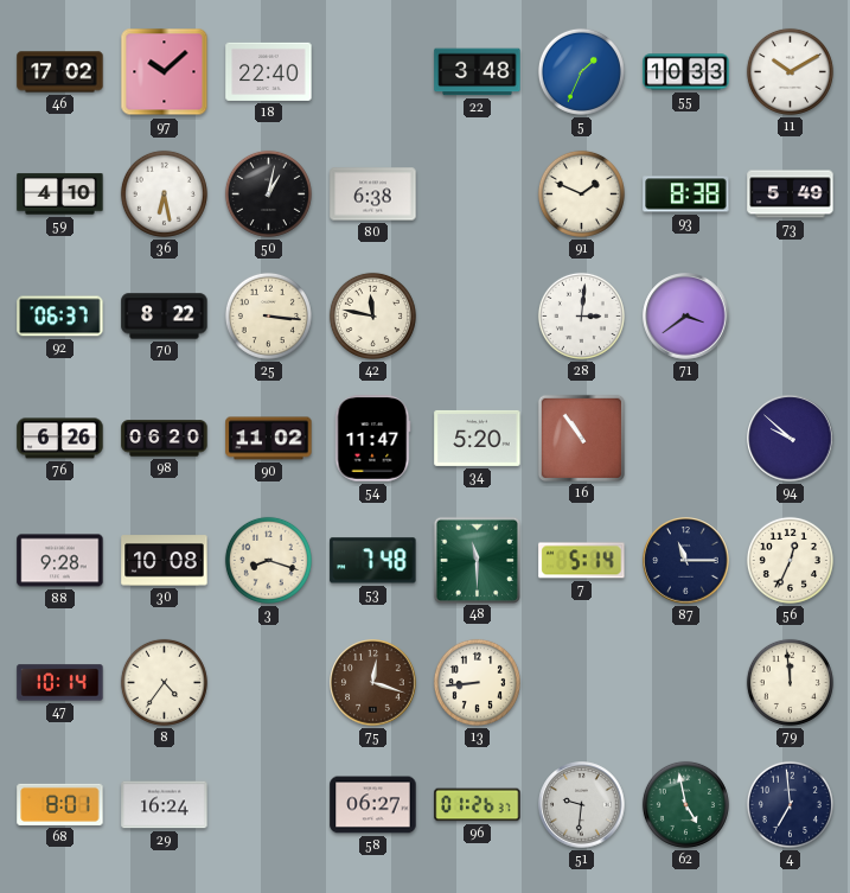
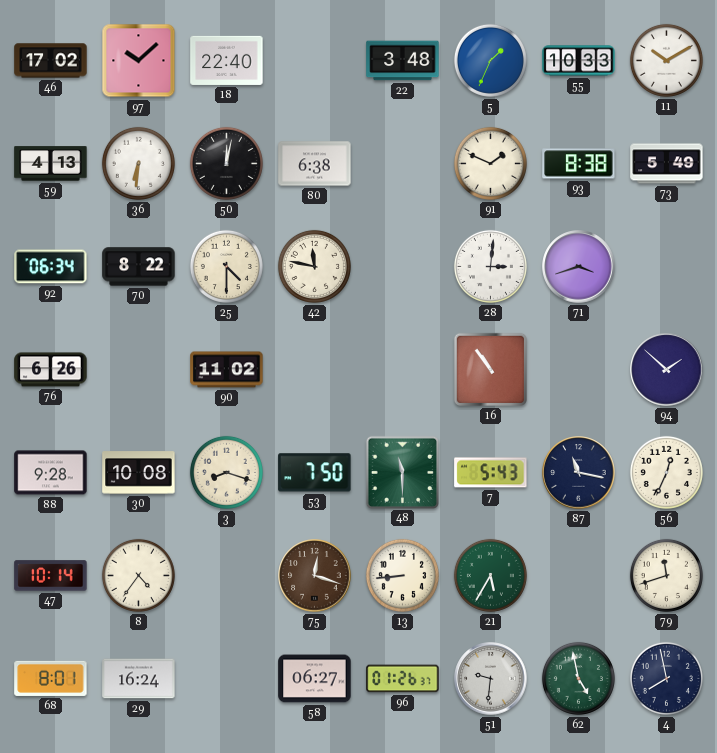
59: 4:10 -> 4:13 (51, 164)
36: 6:28 -> 6:31 (138, 163)
50: 1:02 -> 12:02 (226, 163)
92: 06:37 -> 06:34 (51, 267)
25: 3:16 -> 4:30 (226, 266)
71: 3:39 -> 3:42 (579, 267)
98: 06:20 -> none (165, 439)
54: 11:47 -> none (372, 439)
34: 5:20 -> none (478, 438)
94: 9:52 -> 1:52 (667, 370)
53: 7:48 -> 7:50 (315, 473)
7: 5:14 -> 5:43 (491, 473)
87: 11:15 -> 11:17 (579, 473)
21: none -> 5:35 (490, 575)
79: 11:59 -> 11:42 (666, 575)
4: 6:59 -> 7:58 (666, 678)
